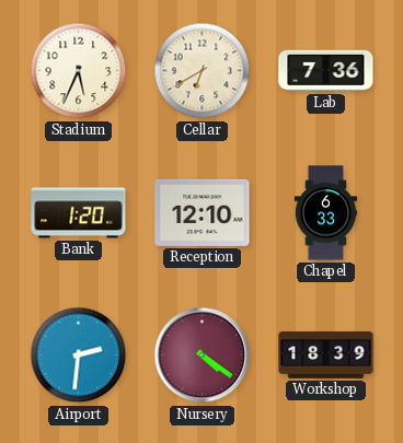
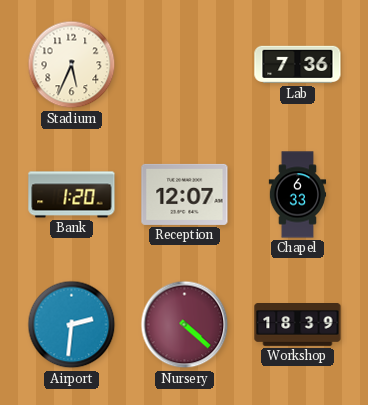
Cellar: 6:40 -> none (203, 71)
Reception: 12:10 -> 12:07 (185, 194)
Nursery: 4:21 -> 4:22 (185, 325)
